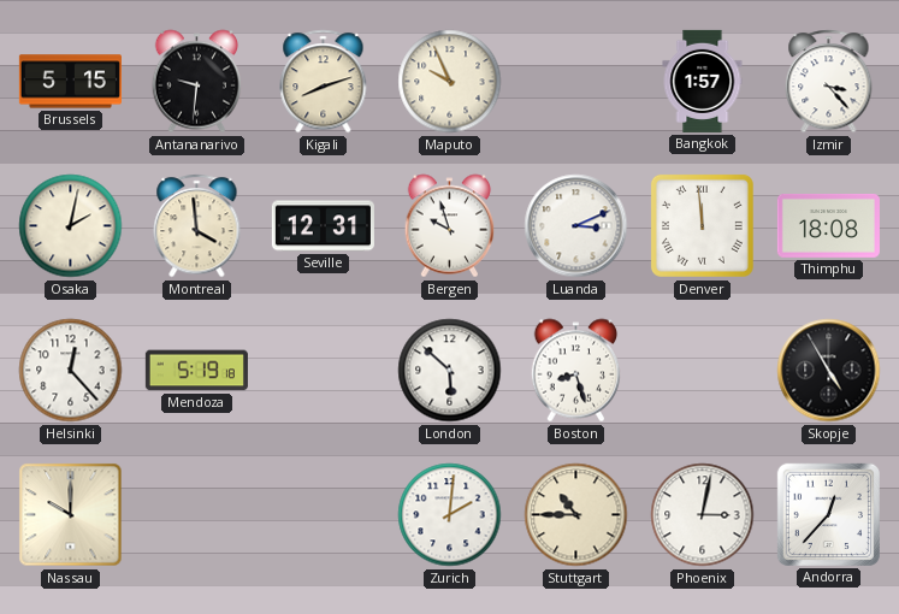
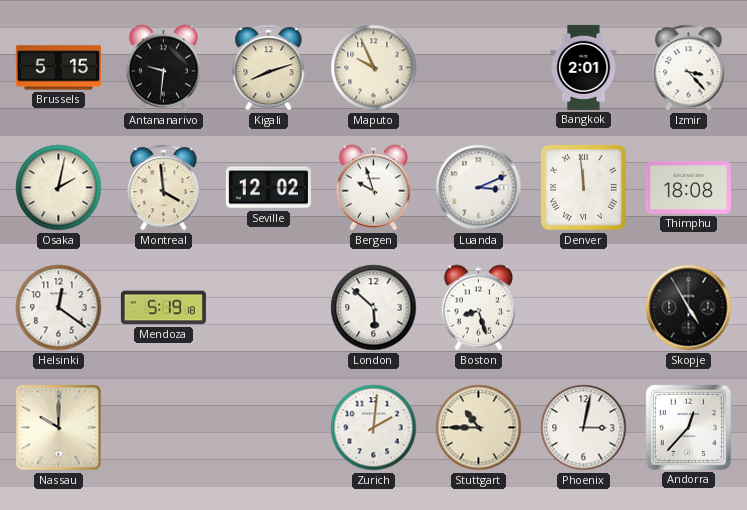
Bangkok: 1:57 -> 2:01 (584, 67)
Seville: 12:31 -> 12:02 (268, 188)
Helsinki: 12:23 -> 12:21 (59, 308)
